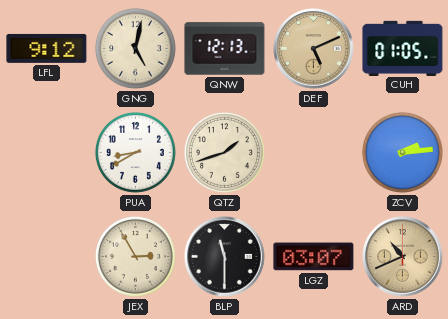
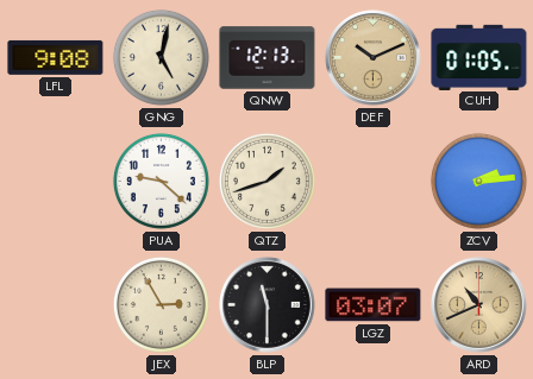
LFL: 9:12 -> 9:08 (56, 57)
DEF: 5:11 -> 10:11 (374, 58)
PUA: 8:40 -> 9:22 (161, 181)
